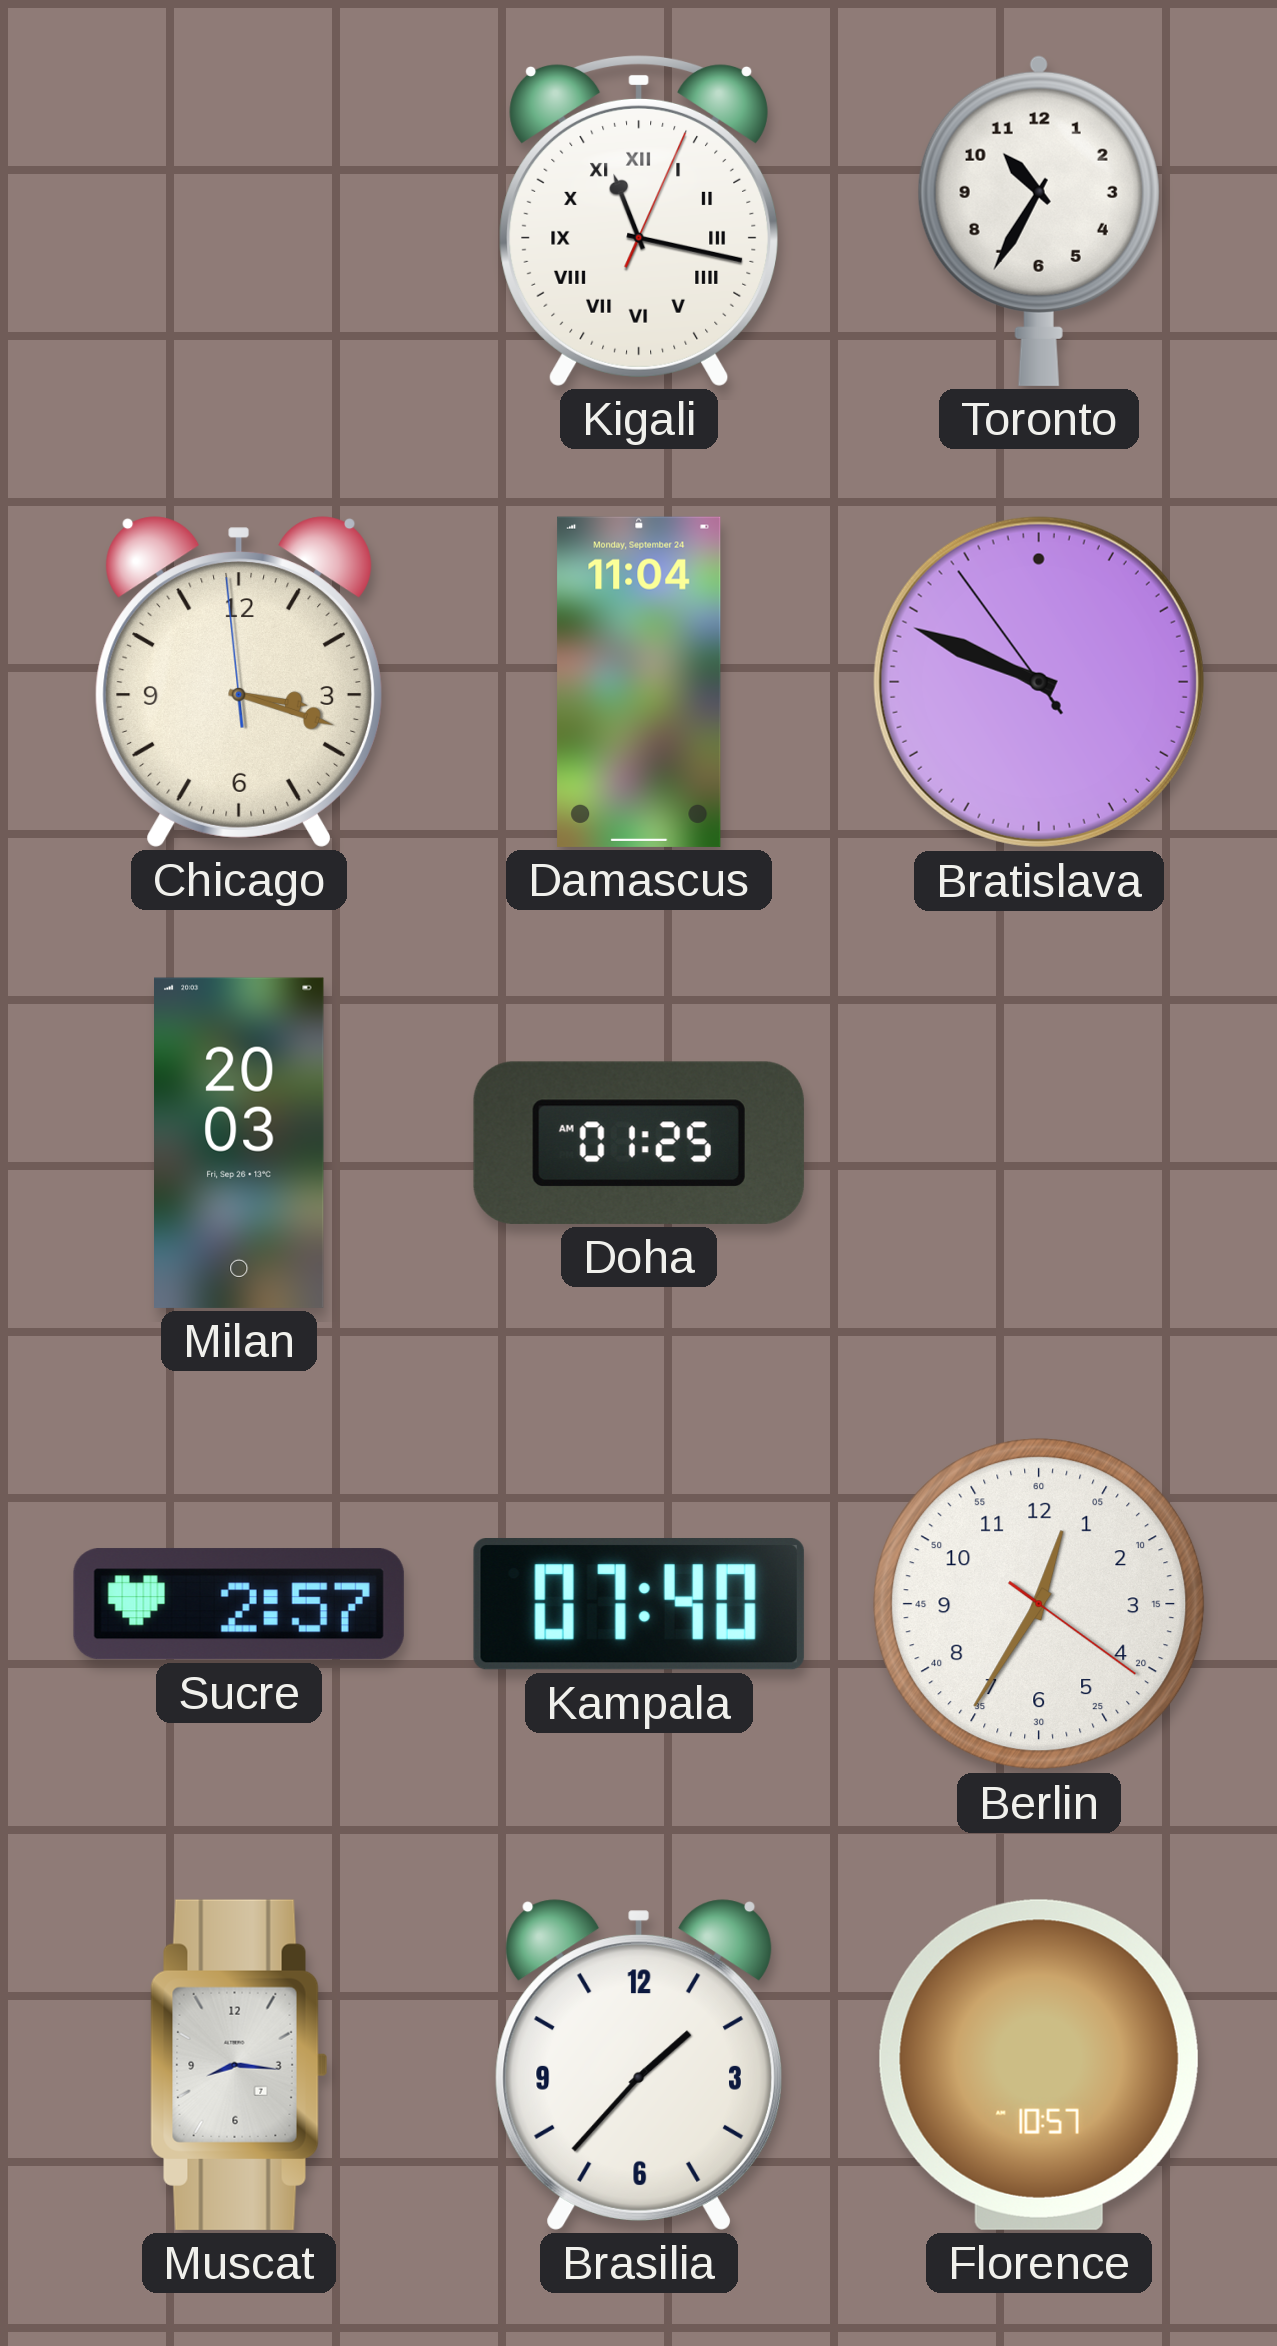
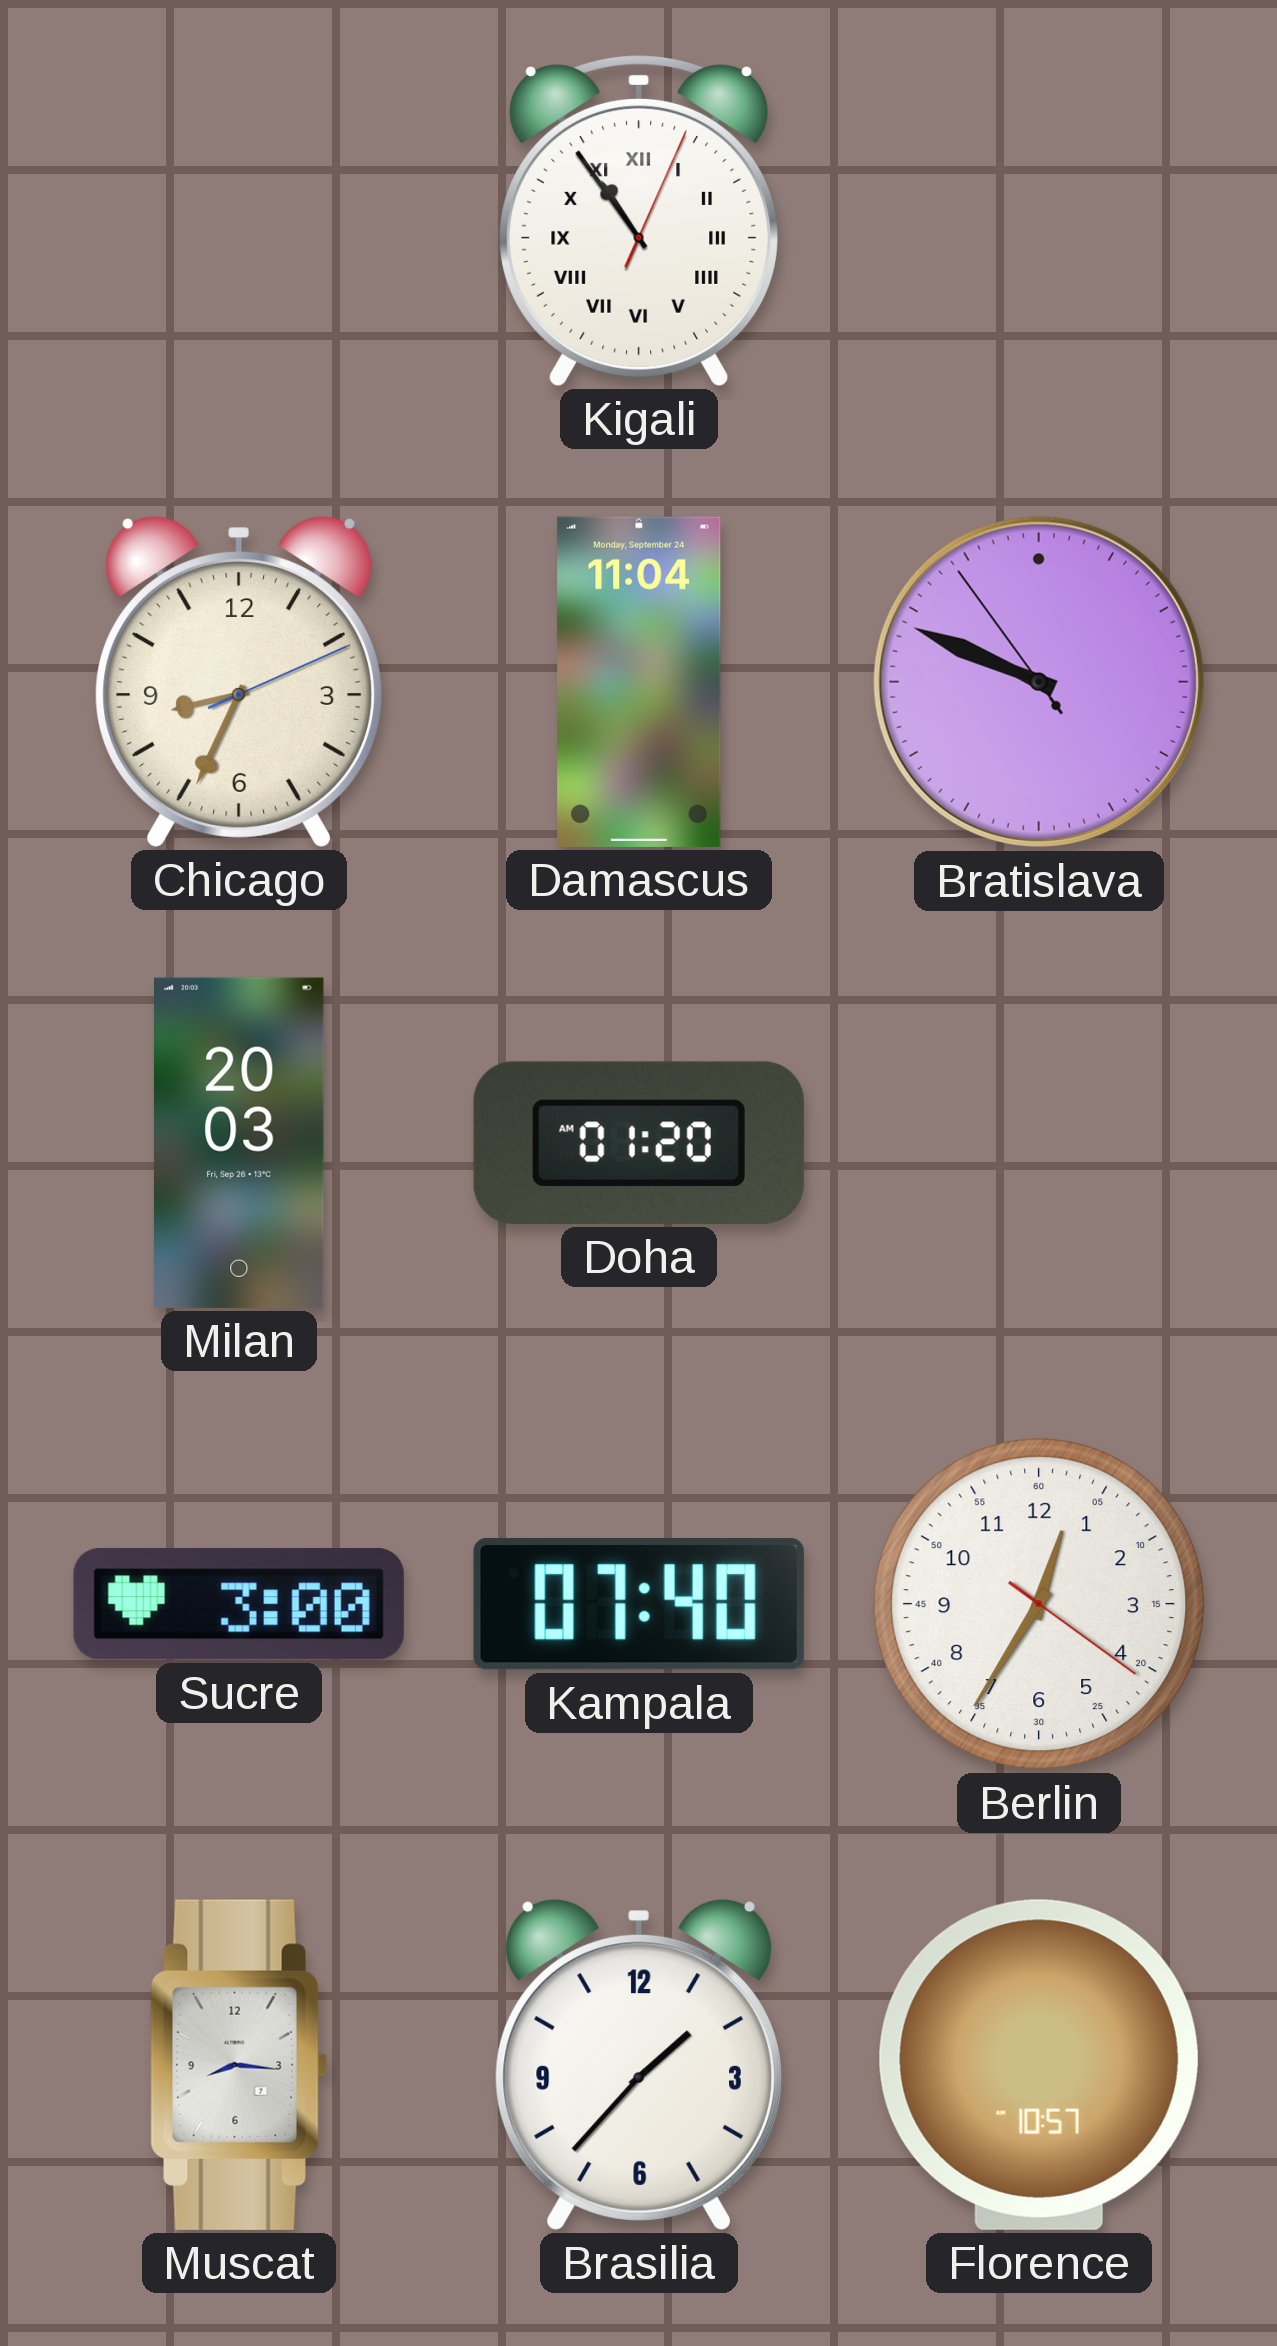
Kigali: 11:17 -> 10:54 (638, 220)
Toronto: 10:35 -> none (1039, 220)
Chicago: 3:17 -> 8:34 (239, 682)
Doha: 01:25 -> 01:20 (639, 1143)
Sucre: 2:57 -> 3:00 (239, 1604)
